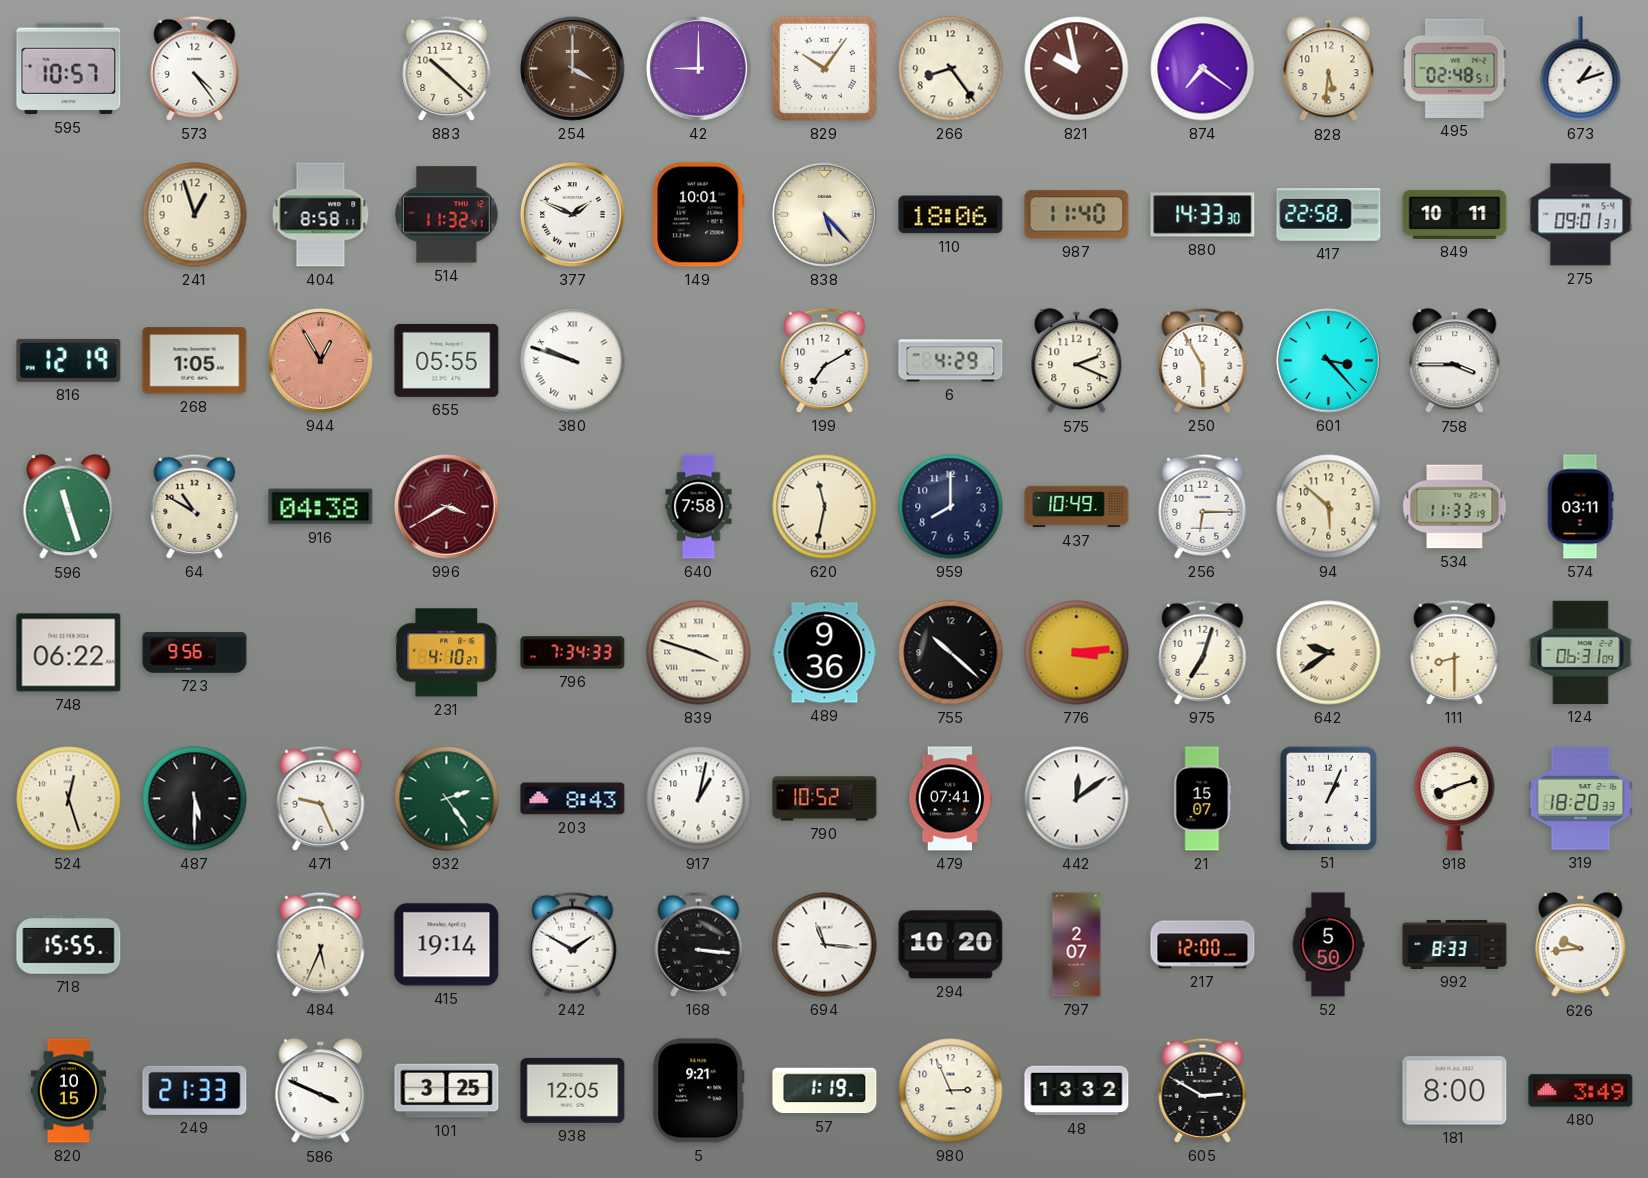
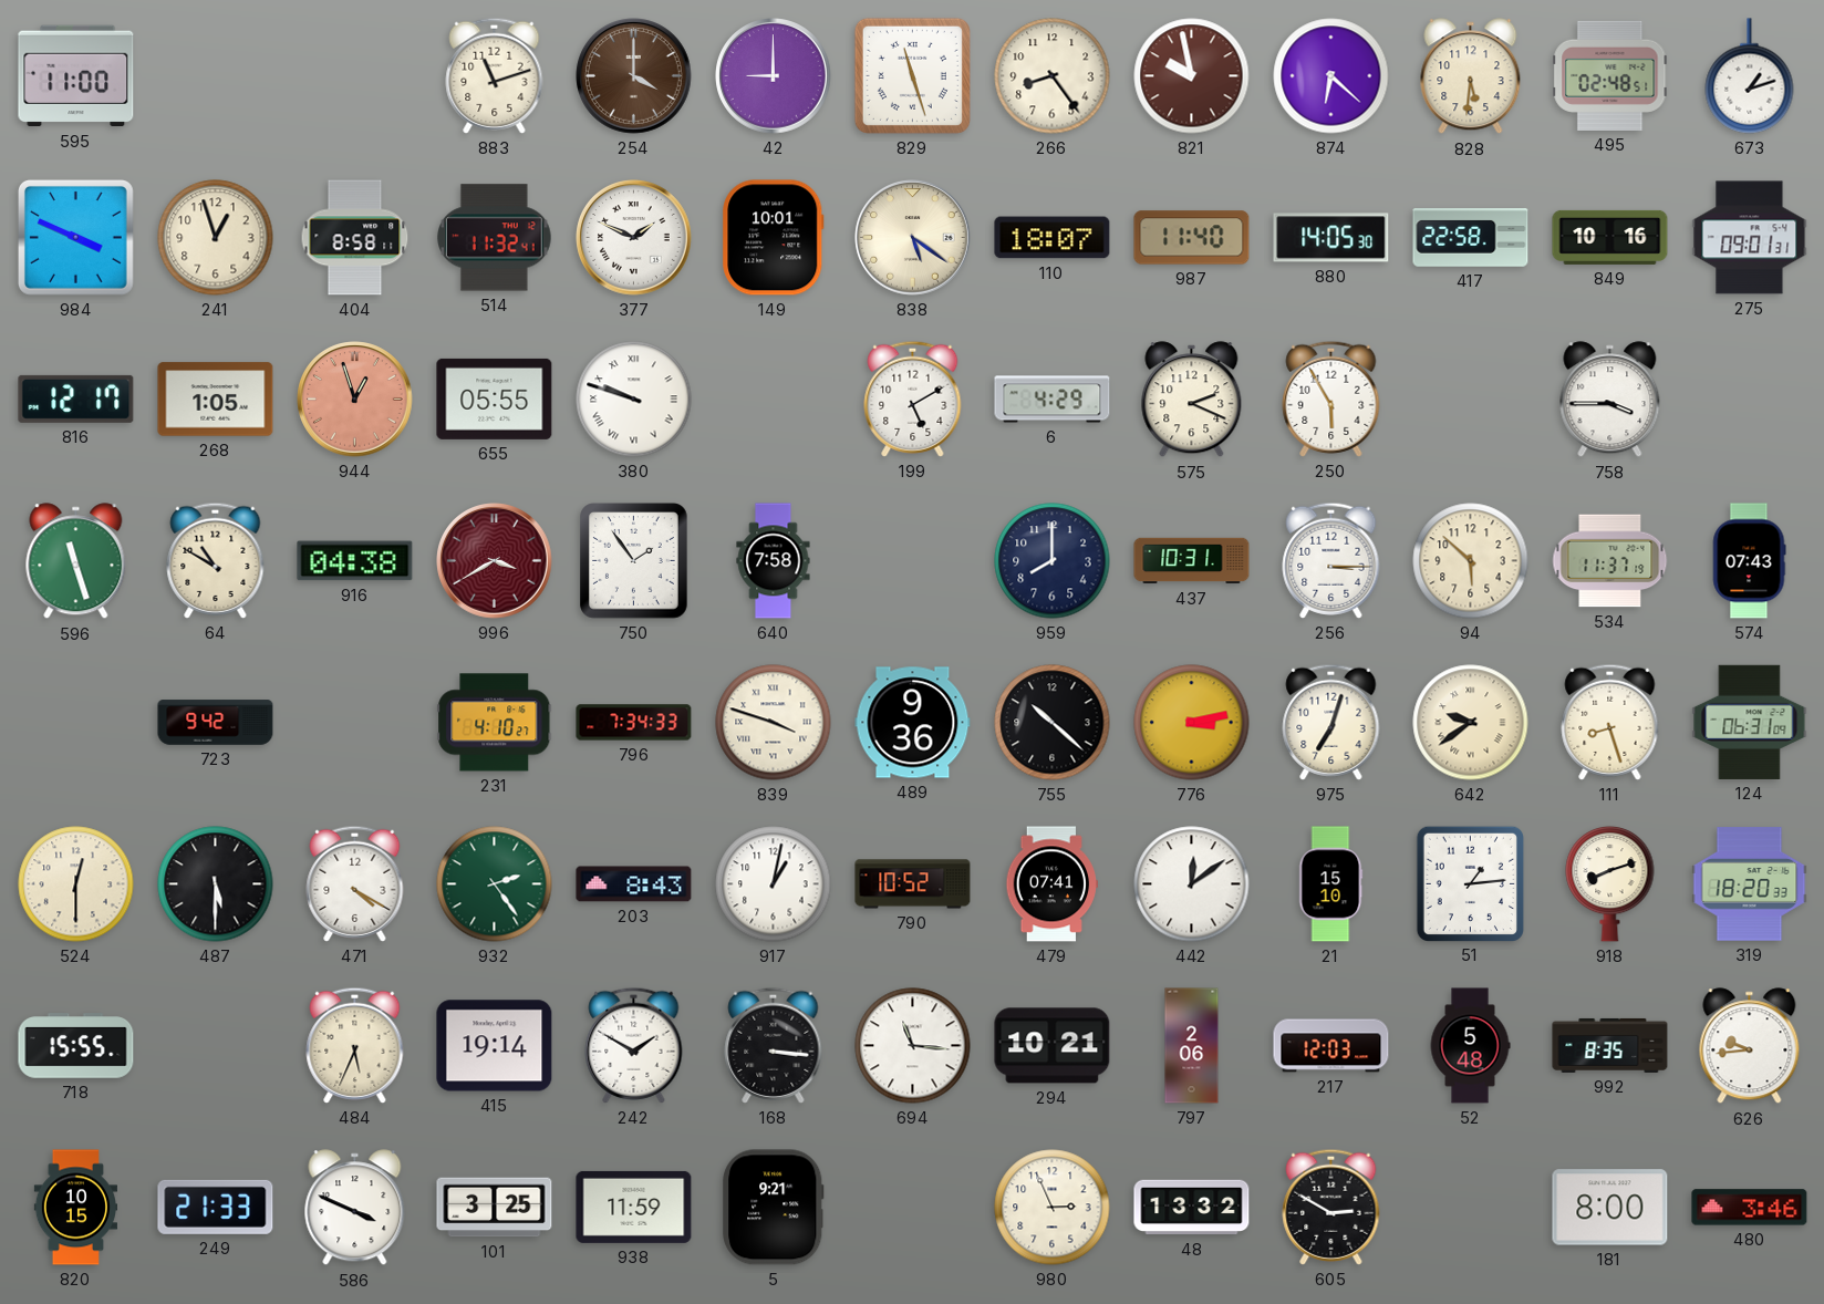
595: 10:57 -> 11:00 (76, 76)
573: 4:24 -> none (195, 68)
883: 10:22 -> 11:12 (495, 75)
829: 10:06 -> 11:27 (912, 75)
874: 7:21 -> 6:22 (1331, 76)
984: none -> 3:49 (75, 237)
838: 5:23 -> 5:21 (913, 238)
110: 18:06 -> 18:07 (1053, 238)
880: 14:33 -> 14:05 (1331, 238)
849: 10:11 -> 10:16 (1610, 237)
816: 12:19 -> 12:17 (76, 399)
944: 12:55 -> 12:57 (355, 400)
199: 7:10 -> 5:10 (913, 399)
601: 3:23 -> none (1329, 361)
750: none -> 1:54 (634, 561)
620: 11:32 -> none (825, 507)
437: 10:49 -> 10:31 (1192, 561)
256: 6:15 -> 3:15 (1331, 560)
534: 11:33 -> 11:37 (1610, 561)
574: 03:11 -> 07:43 (1749, 561)
748: 06:22 -> none (69, 653)
723: 9:56 -> 9:42 (216, 723)
776: 3:14 -> 3:13 (1192, 723)
111: 8:30 -> 8:27 (1610, 722)
524: 12:27 -> 12:30 (76, 884)
471: 9:26 -> 4:20 (355, 883)
21: 15:07 -> 15:10 (1330, 884)
51: 1:04 -> 1:14 (1470, 883)
294: 10:20 -> 10:21 (1053, 1046)
797: 2:07 -> 2:06 (1192, 1046)
217: 12:00 -> 12:03 (1331, 1046)
52: 5:50 -> 5:48 (1470, 1046)
992: 8:33 -> 8:35 (1610, 1045)
938: 12:05 -> 11:59 (634, 1207)
57: 1:19 -> none (825, 1091)
480: 3:49 -> 3:46 (1750, 1208)
